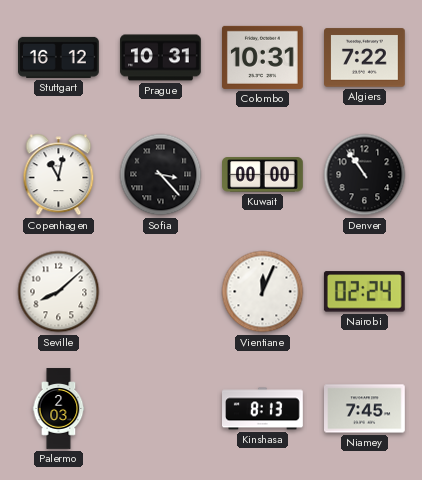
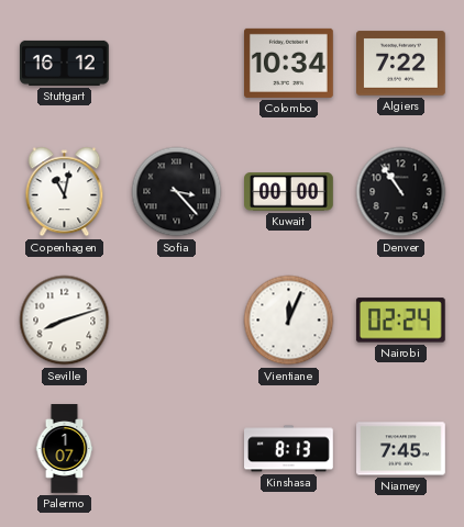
Prague: 10:31 -> none (161, 58)
Colombo: 10:31 -> 10:34 (289, 63)
Seville: 8:08 -> 8:12 (65, 321)
Palermo: 2:03 -> 1:07 (65, 449)
